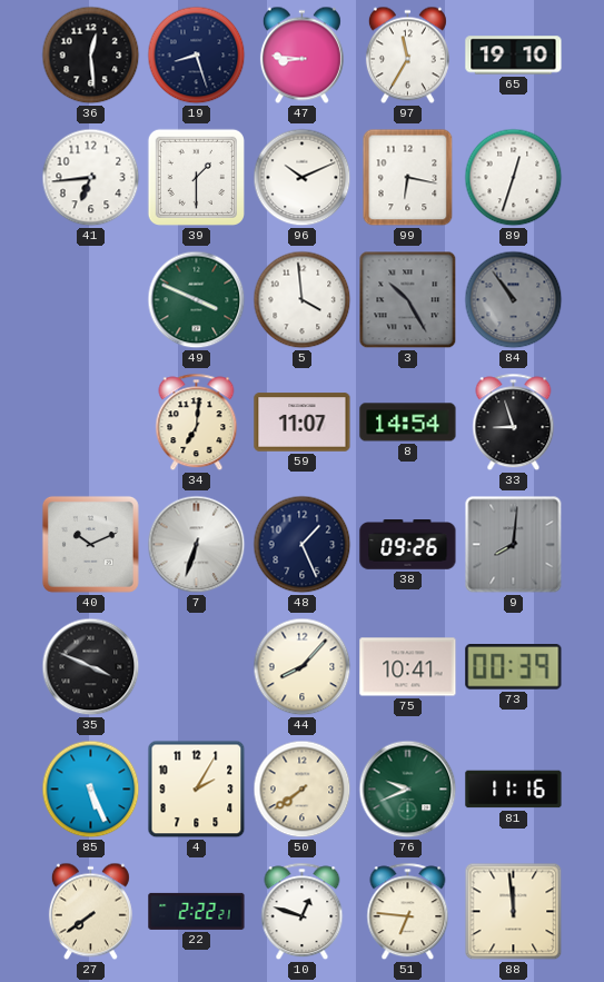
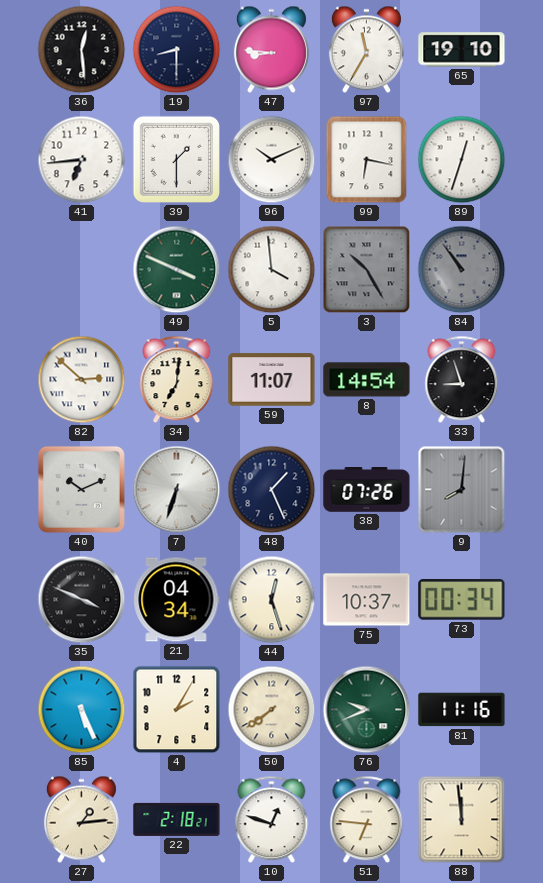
19: 8:27 -> 8:30 (177, 50)
82: none -> 2:52 (82, 380)
38: 09:26 -> 07:26 (367, 490)
21: none -> 04:34 (177, 600)
44: 8:07 -> 12:27 (272, 600)
75: 10:41 -> 10:37 (367, 600)
73: 00:39 -> 00:34 (462, 600)
27: 7:39 -> 1:14 (81, 820)
22: 2:22 -> 2:18 (177, 819)
